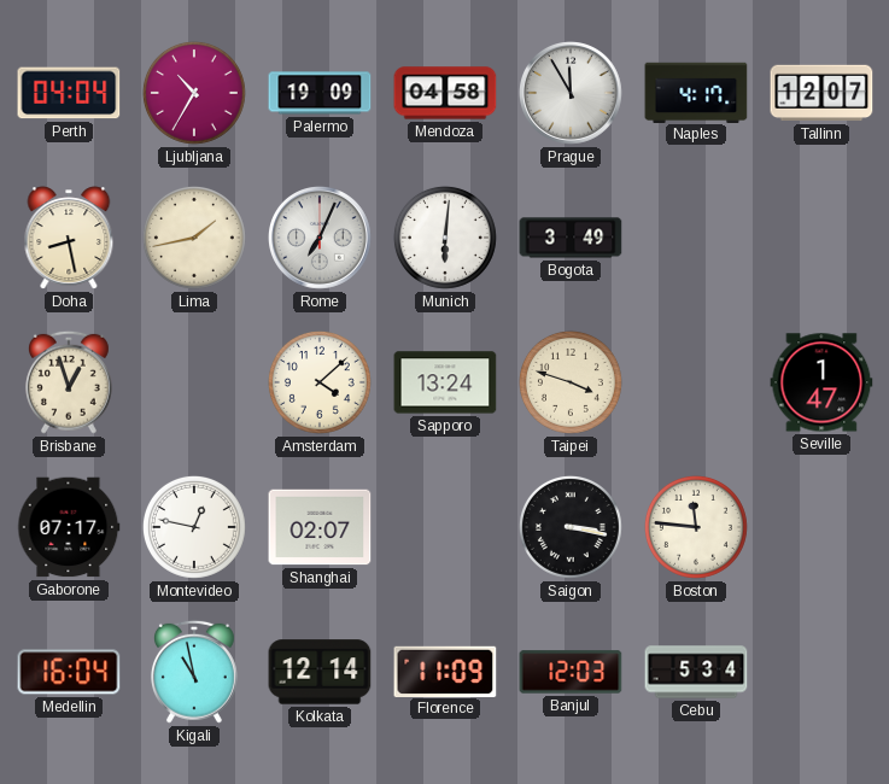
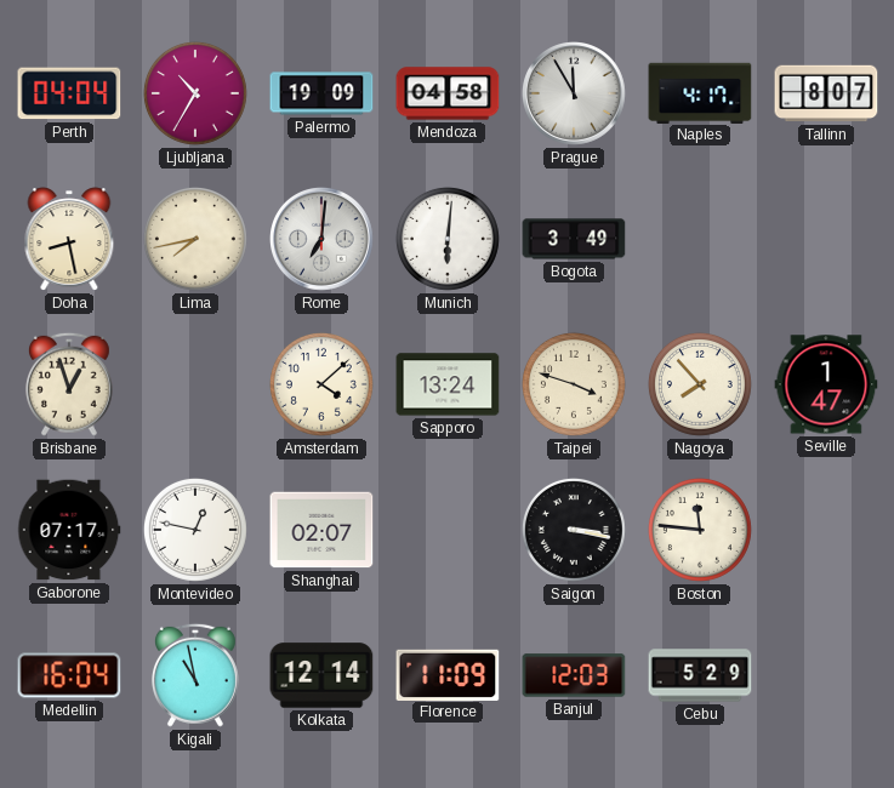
Tallinn: 12:07 -> 8:07 (826, 93)
Lima: 1:43 -> 7:43 (195, 239)
Rome: 7:04 -> 7:01 (323, 240)
Nagoya: none -> 7:53 (700, 384)
Cebu: 5:34 -> 5:29 (700, 675)
